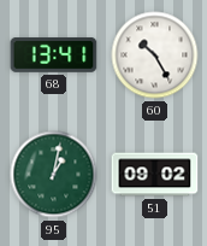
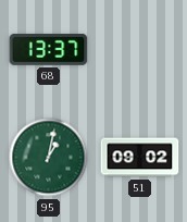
68: 13:41 -> 13:37 (49, 50)
60: 10:25 -> none (155, 55)
